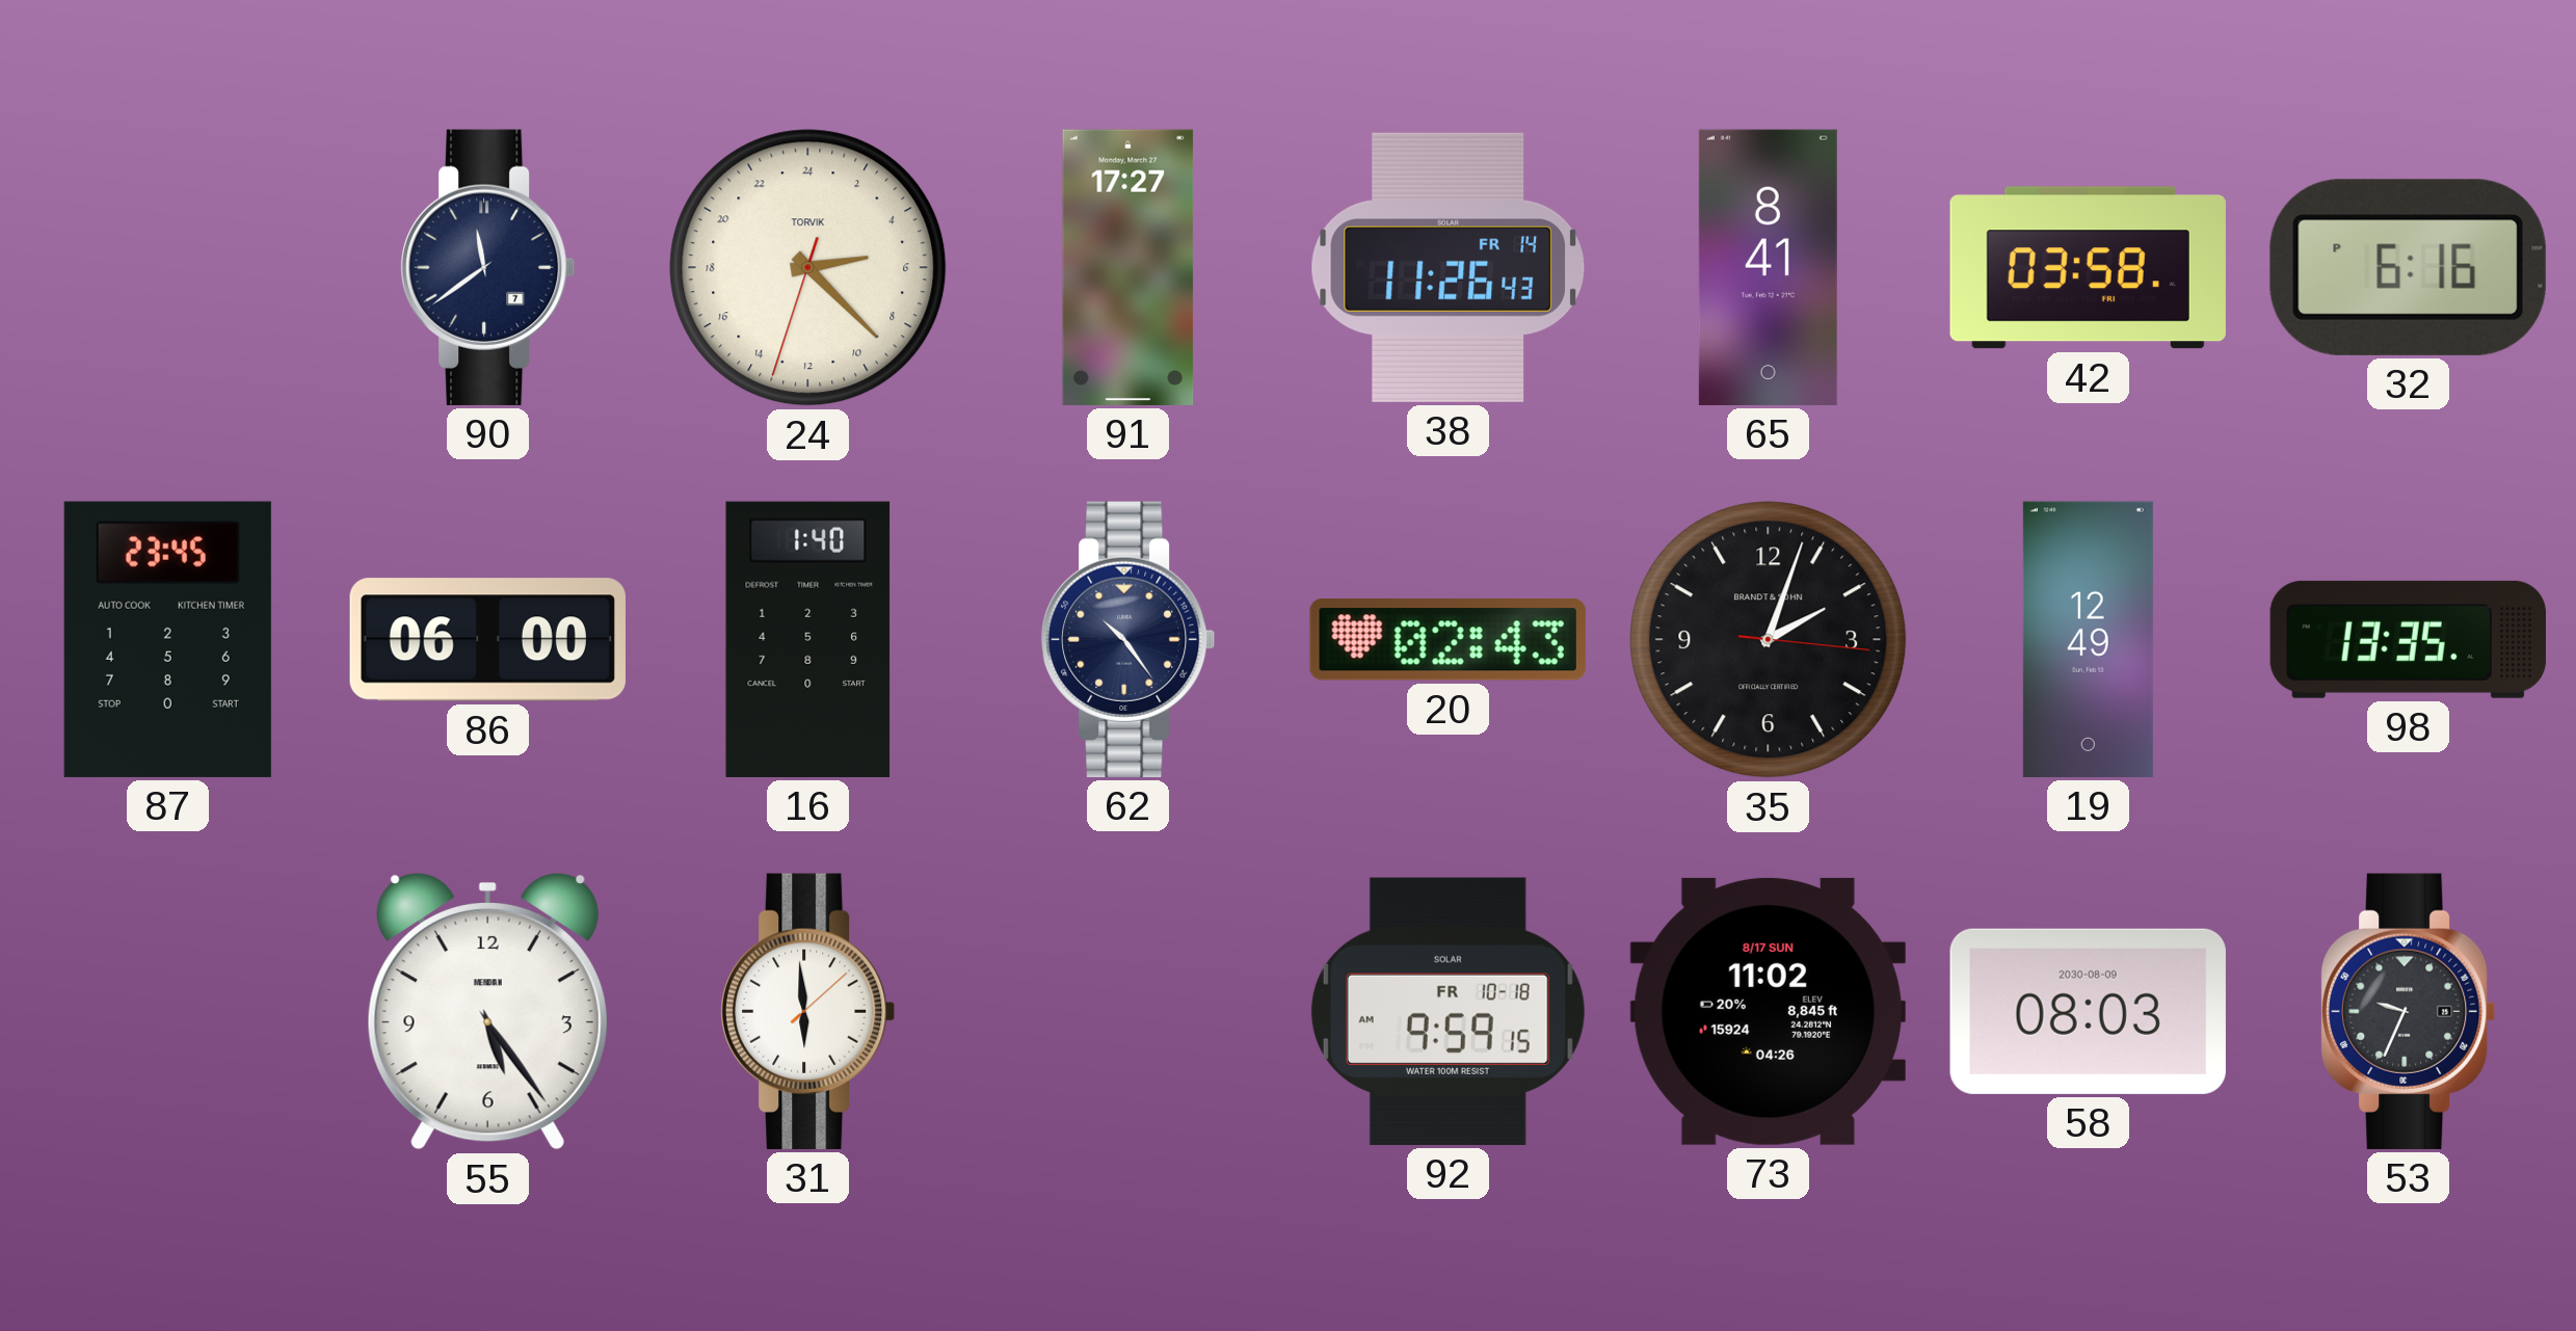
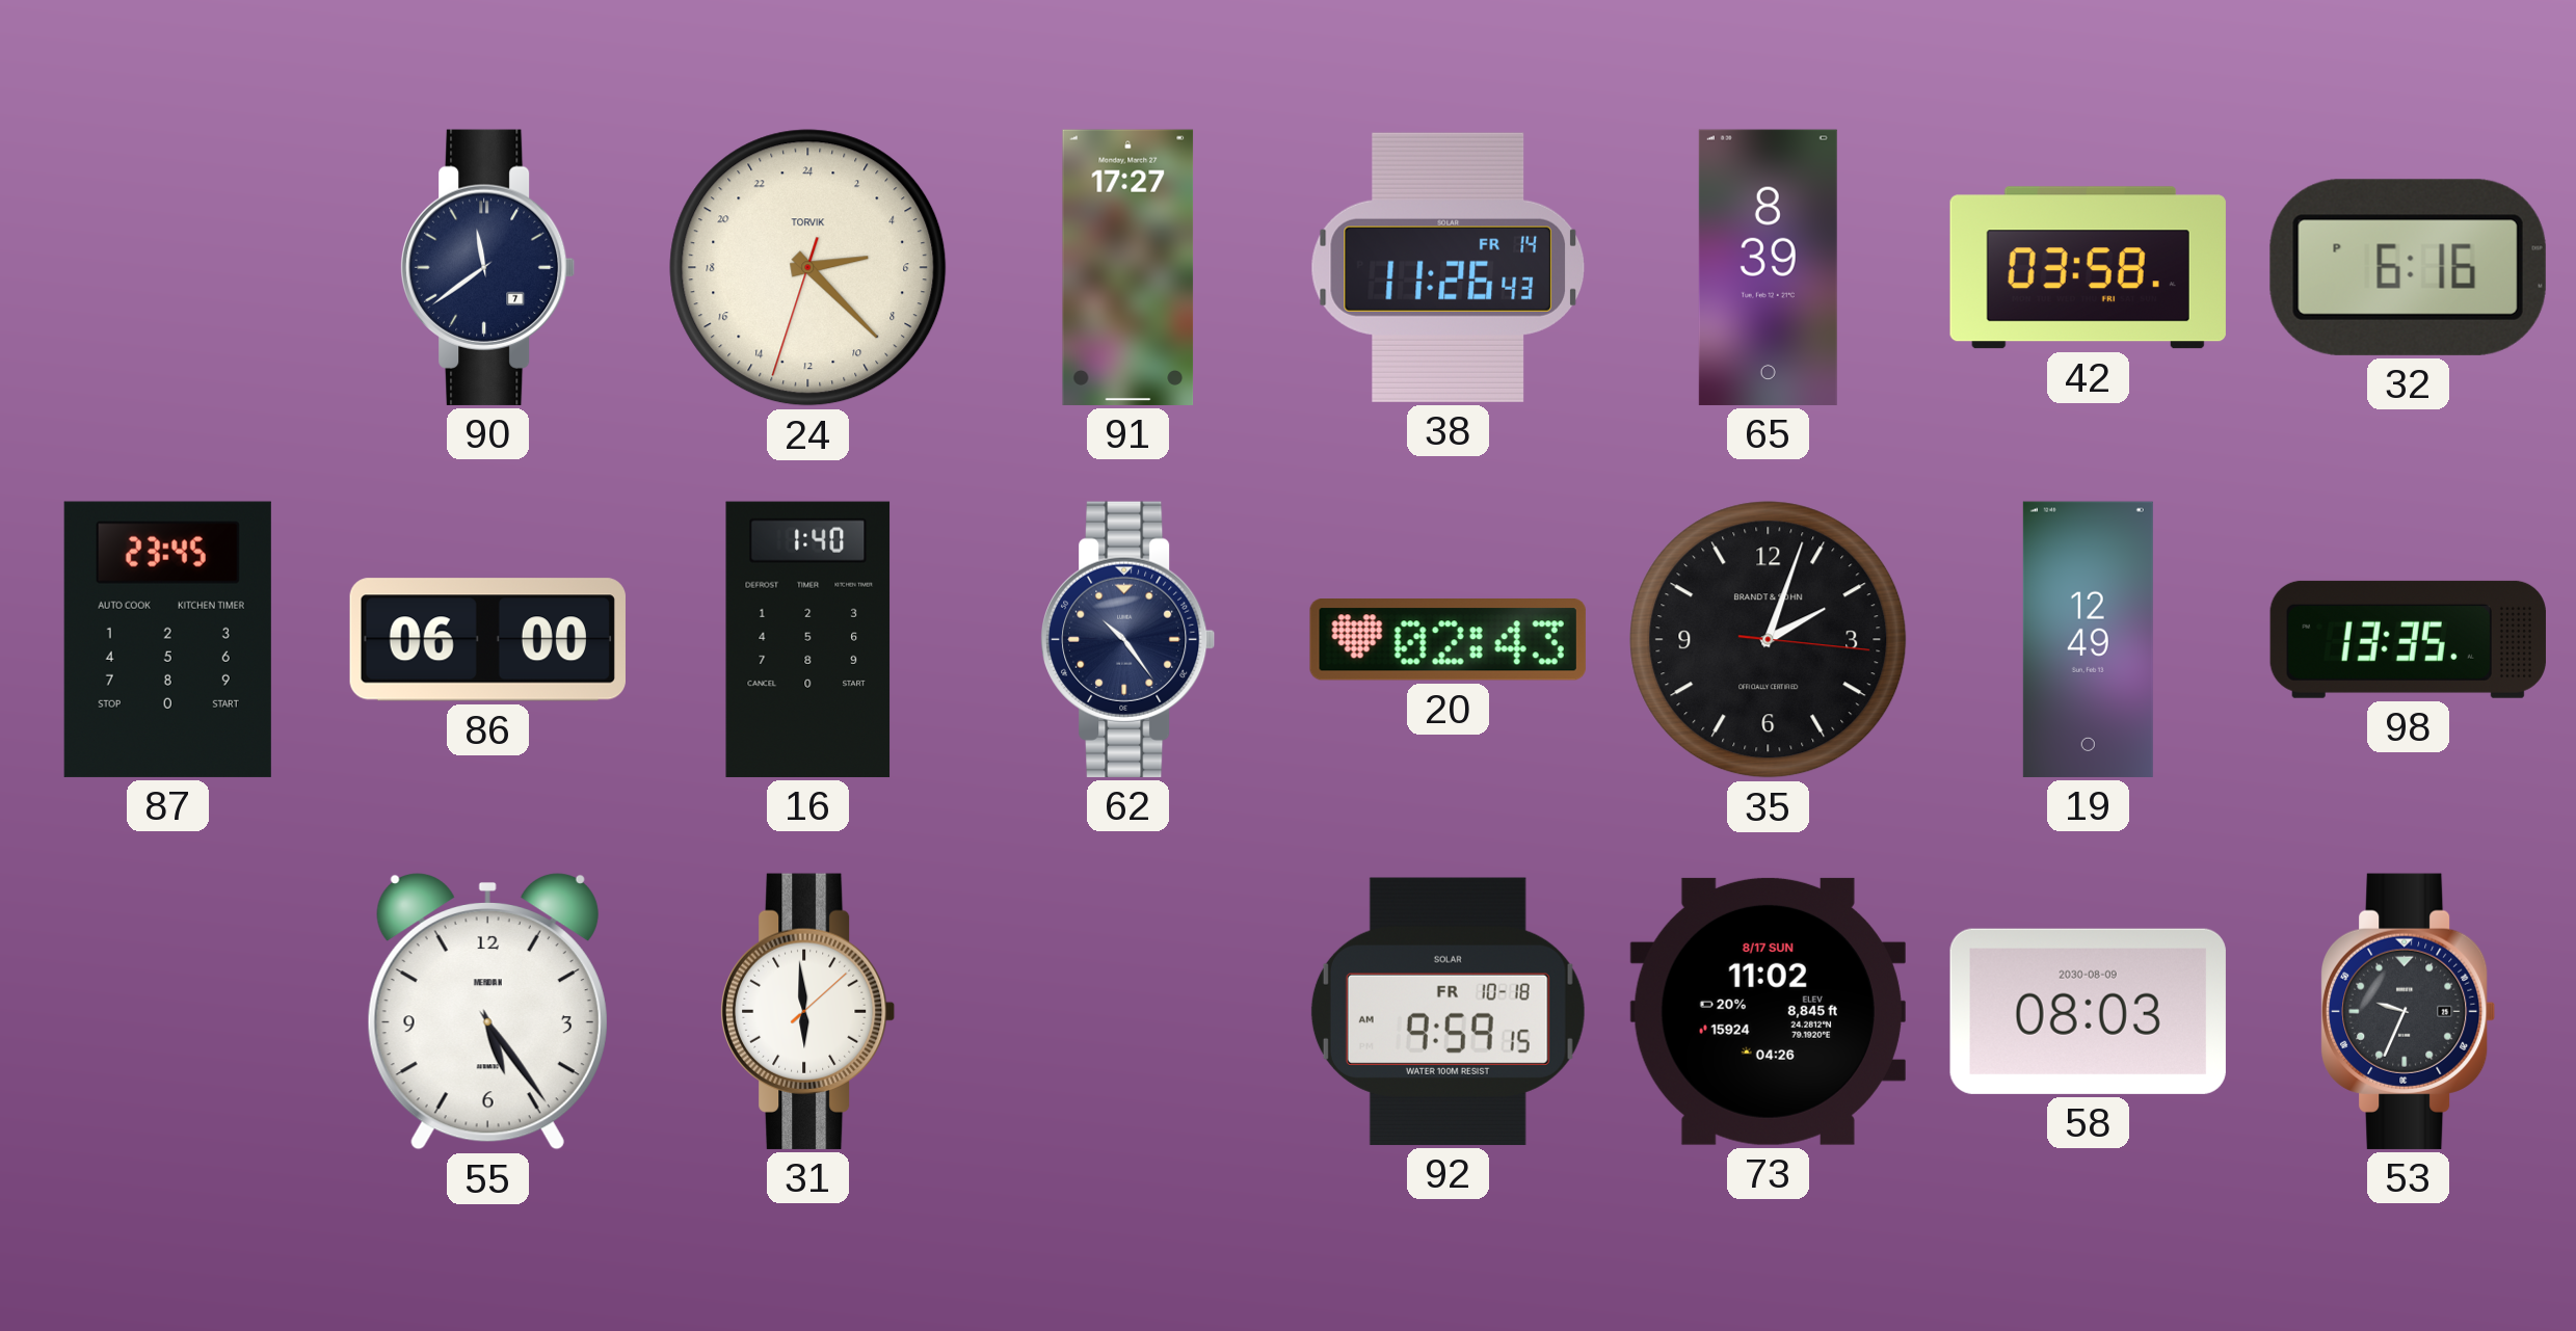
65: 8:41 -> 8:39 (1768, 267)
